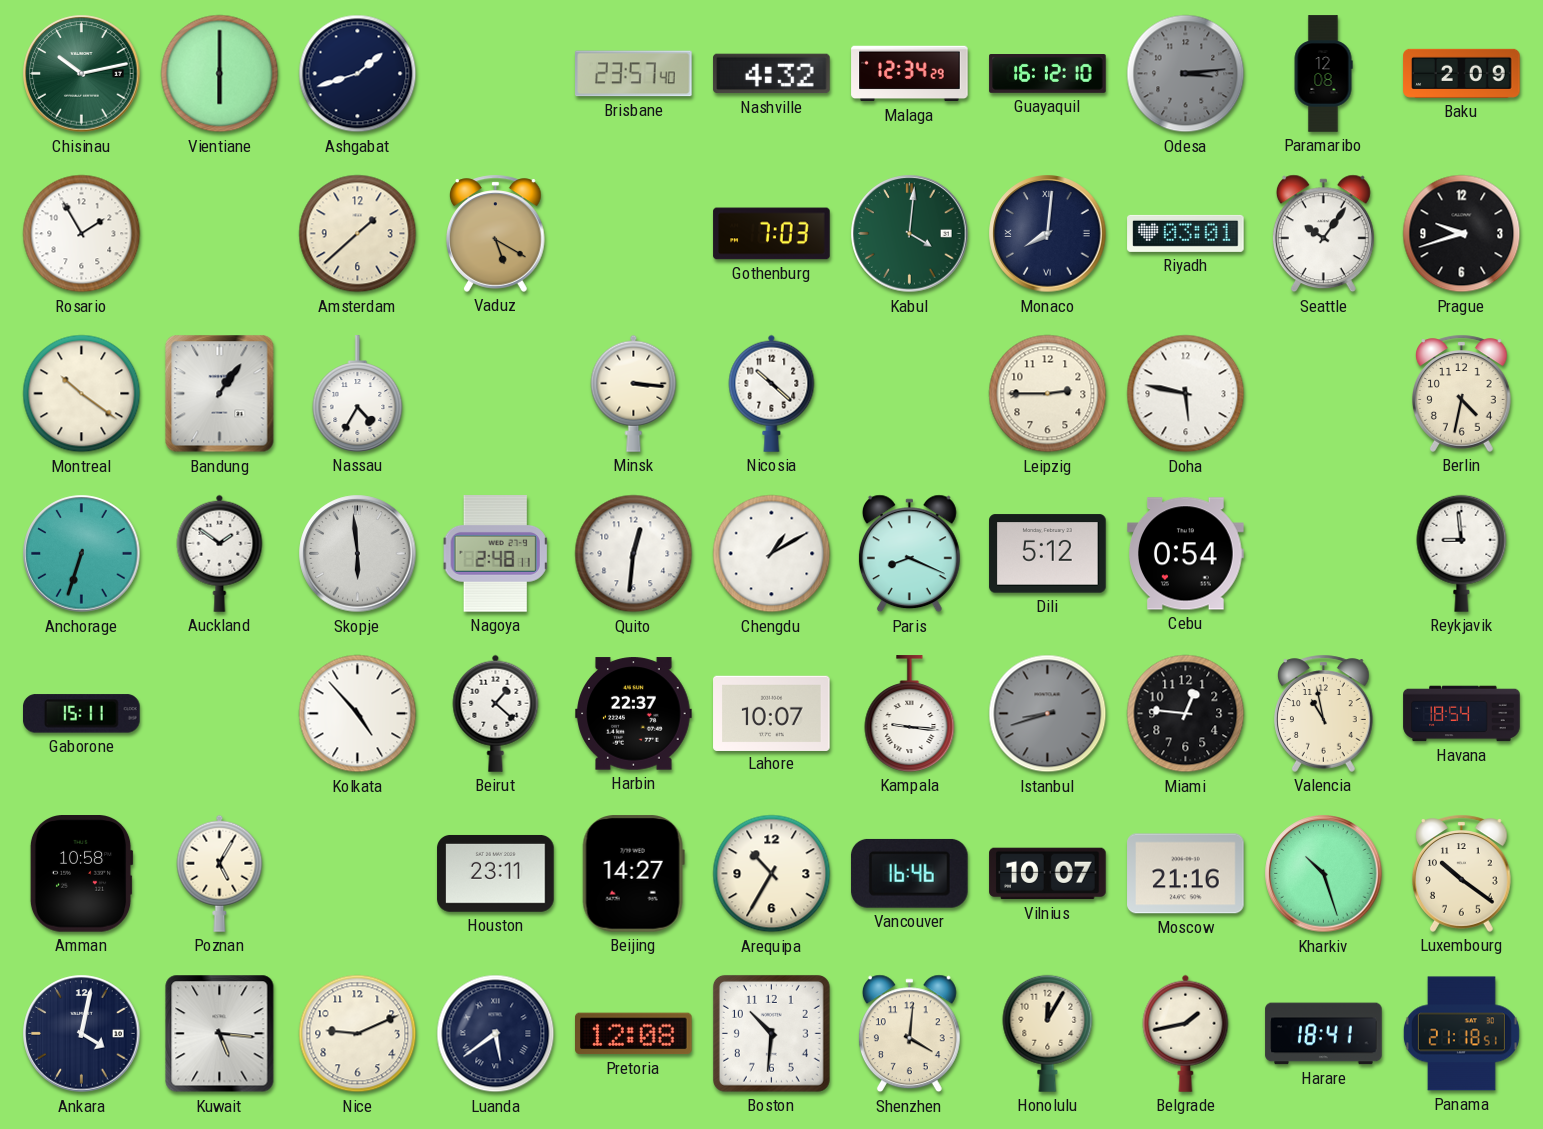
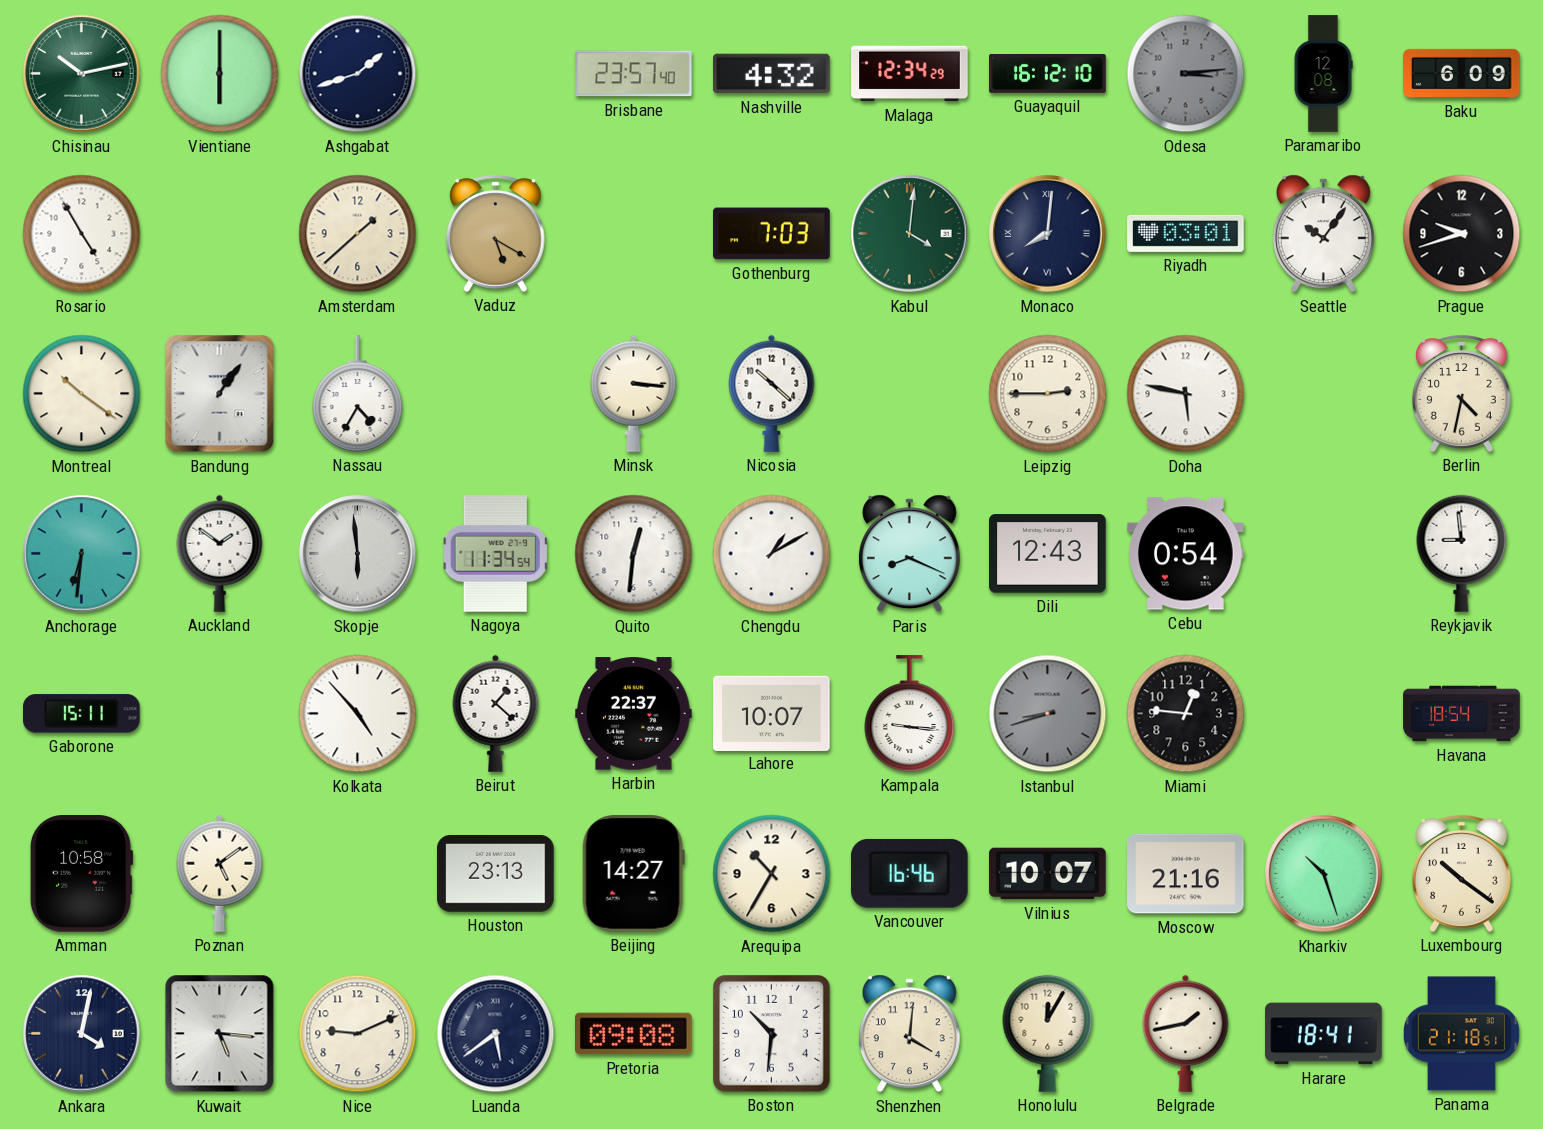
Baku: 2:09 -> 6:09 (1462, 73)
Rosario: 1:55 -> 4:55 (82, 234)
Anchorage: 6:33 -> 6:31 (82, 554)
Nagoya: 2:48 -> 11:34 (495, 554)
Dili: 5:12 -> 12:43 (1048, 554)
Valencia: 10:58 -> none (1324, 713)
Poznan: 5:05 -> 5:09 (220, 873)
Houston: 23:11 -> 23:13 (496, 873)
Pretoria: 12:08 -> 09:08 (634, 1034)
